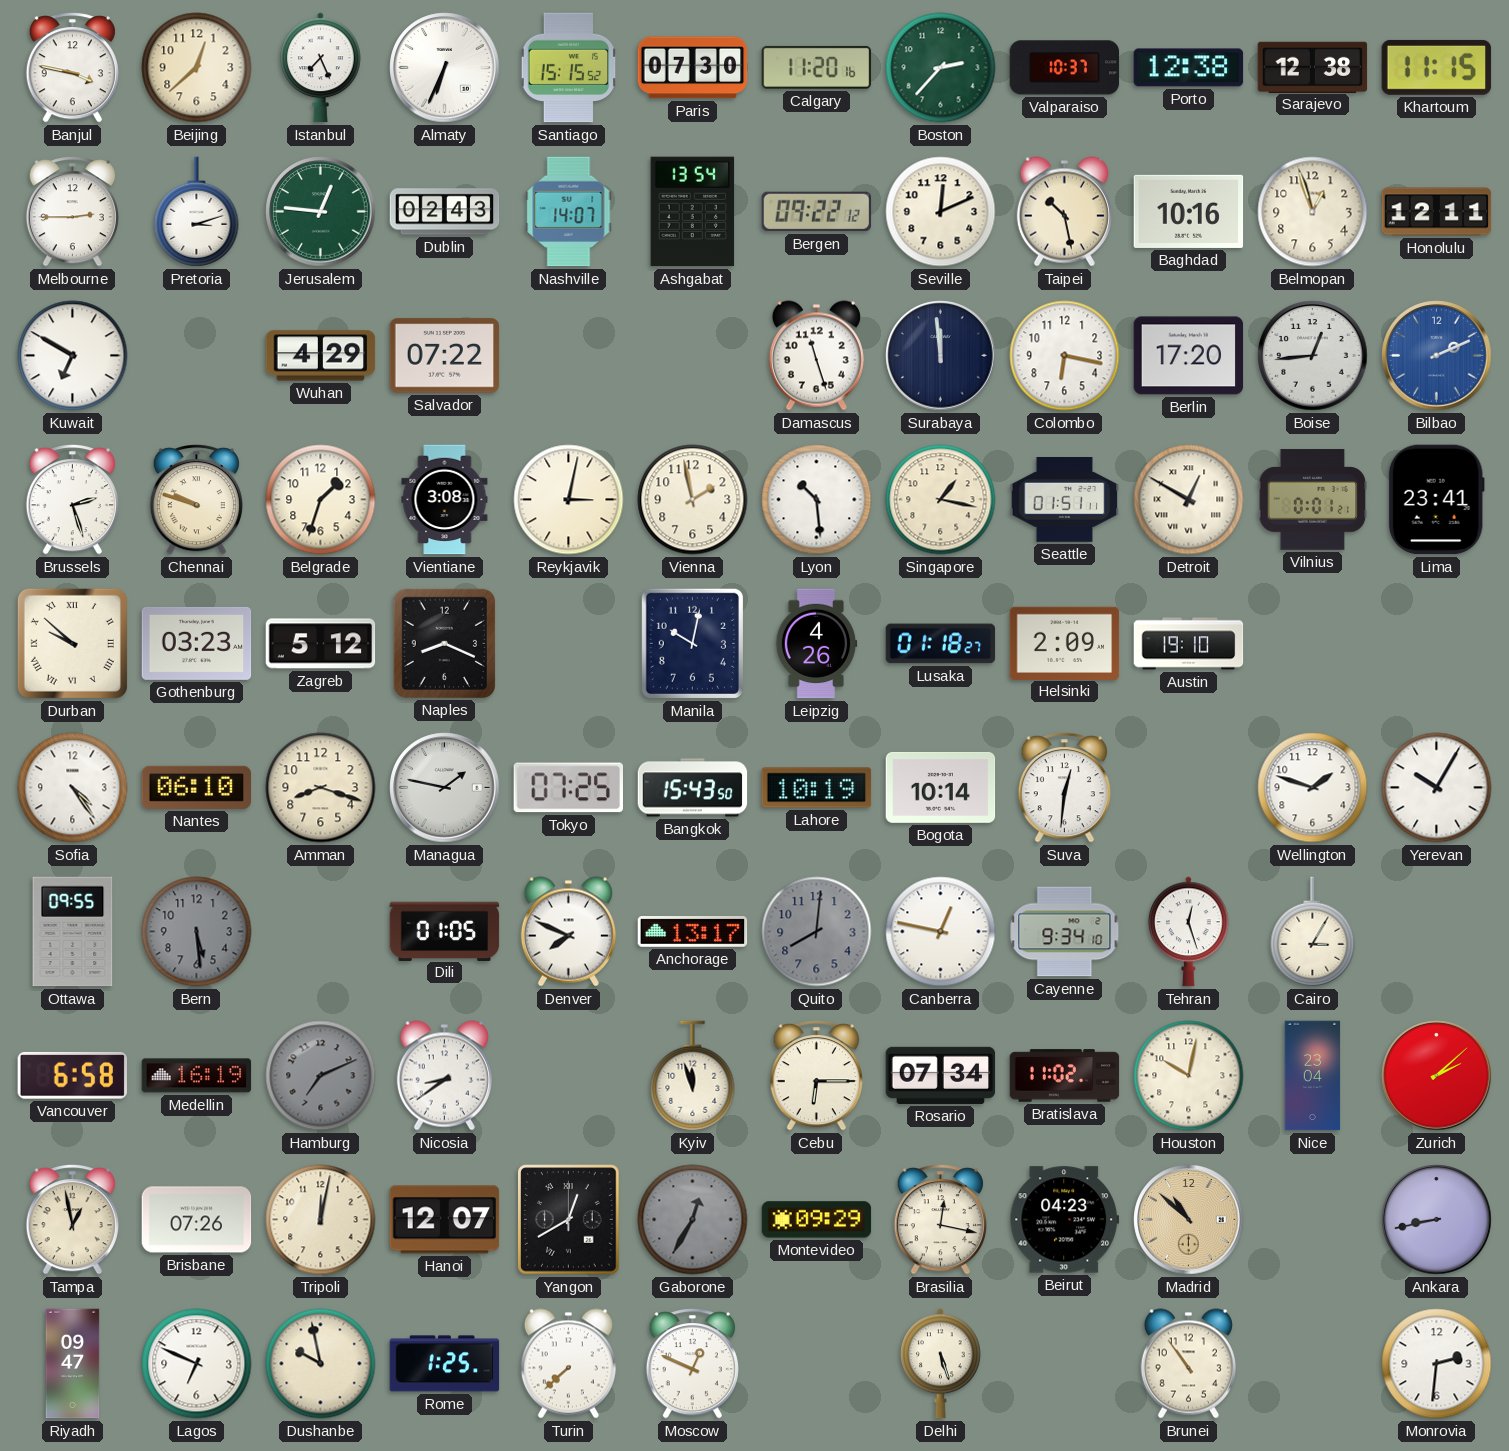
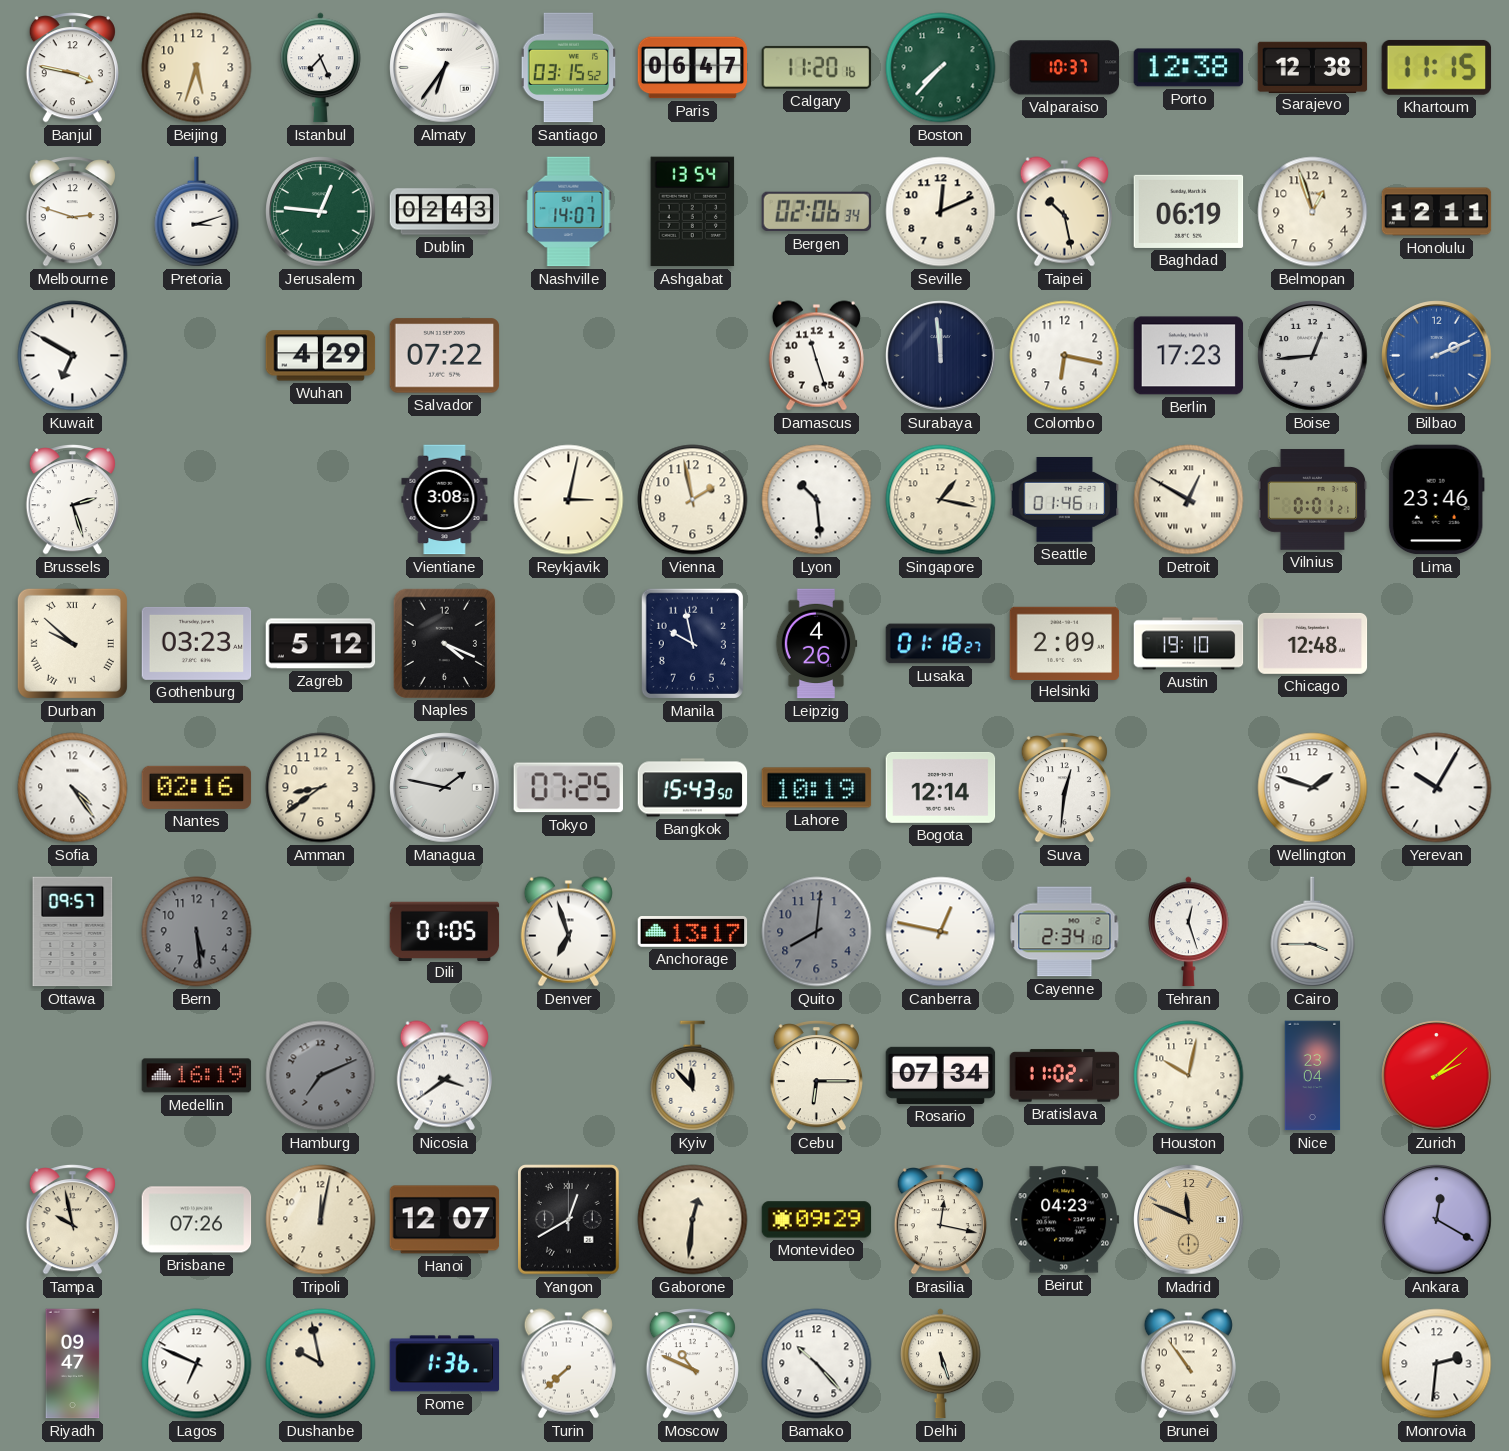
Beijing: 12:38 -> 5:33 (197, 68)
Almaty: 6:34 -> 6:36 (445, 68)
Santiago: 15:15 -> 03:15 (569, 68)
Paris: 07:30 -> 06:47 (693, 68)
Boston: 2:37 -> 7:37 (941, 68)
Melbourne: 2:45 -> 2:48 (72, 212)
Bergen: 09:22 -> 02:06 (817, 212)
Baghdad: 10:16 -> 06:19 (1189, 211)
Berlin: 17:20 -> 17:23 (1189, 356)
Chennai: 9:48 -> none (196, 500)
Belgrade: 1:33 -> none (321, 500)
Seattle: 01:51 -> 01:46 (1065, 500)
Lima: 23:41 -> 23:46 (1436, 500)
Naples: 8:19 -> 4:19 (444, 643)
Manila: 10:02 -> 9:58 (692, 643)
Chicago: none -> 12:48 (1313, 643)
Nantes: 06:10 -> 02:16 (197, 787)
Amman: 8:18 -> 8:39 (321, 788)
Bogota: 10:14 -> 12:14 (941, 787)
Ottawa: 09:55 -> 09:57 (73, 932)
Denver: 7:49 -> 6:57 (568, 932)
Cayenne: 9:34 -> 2:34 (1065, 932)
Cairo: 3:05 -> 3:45 (1313, 932)
Vancouver: 6:58 -> none (72, 1075)
Nicosia: 8:39 -> 3:39 (444, 1076)
Kyiv: 11:57 -> 11:53 (693, 1076)
Tampa: 12:58 -> 9:58 (72, 1220)
Gaborone: 12:35 -> 12:31 (693, 1220)
Gaborone dial: grey -> cream (693, 1220)
Madrid: 10:52 -> 11:49 (1189, 1220)
Ankara: 8:43 -> 12:20 (1437, 1220)
Rome: 1:25 -> 1:36 (445, 1364)
Moscow: 12:49 -> 10:49 (692, 1364)
Bamako: none -> 10:23 (817, 1364)
